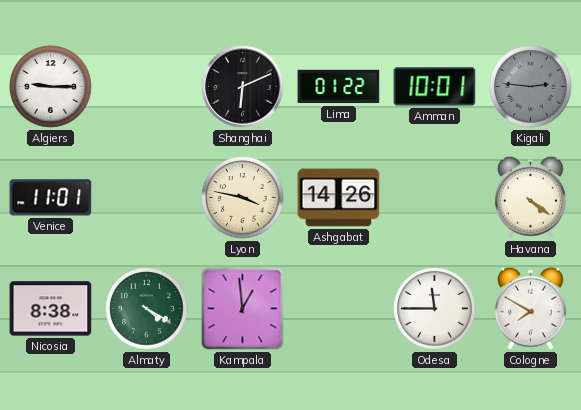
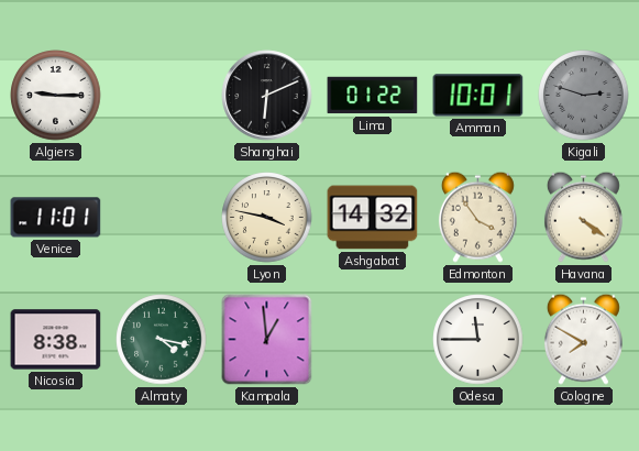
Kigali: 2:46 -> 2:48 (584, 96)
Ashgabat: 14:26 -> 14:32 (373, 218)
Edmonton: none -> 3:54 (477, 217)
Almaty: 4:20 -> 4:17 (162, 340)
